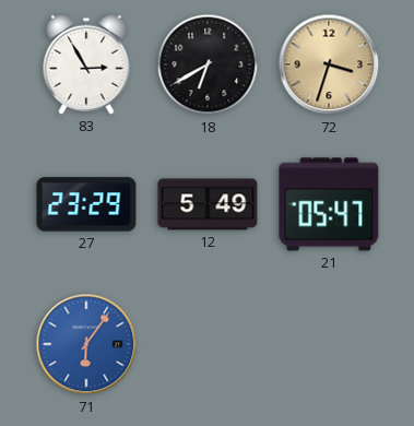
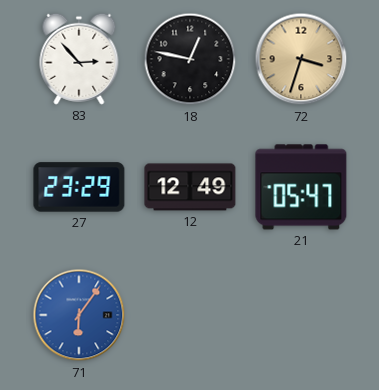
83: 2:55 -> 2:53 (79, 59)
18: 6:40 -> 12:47 (190, 59)
12: 5:49 -> 12:49 (190, 187)
